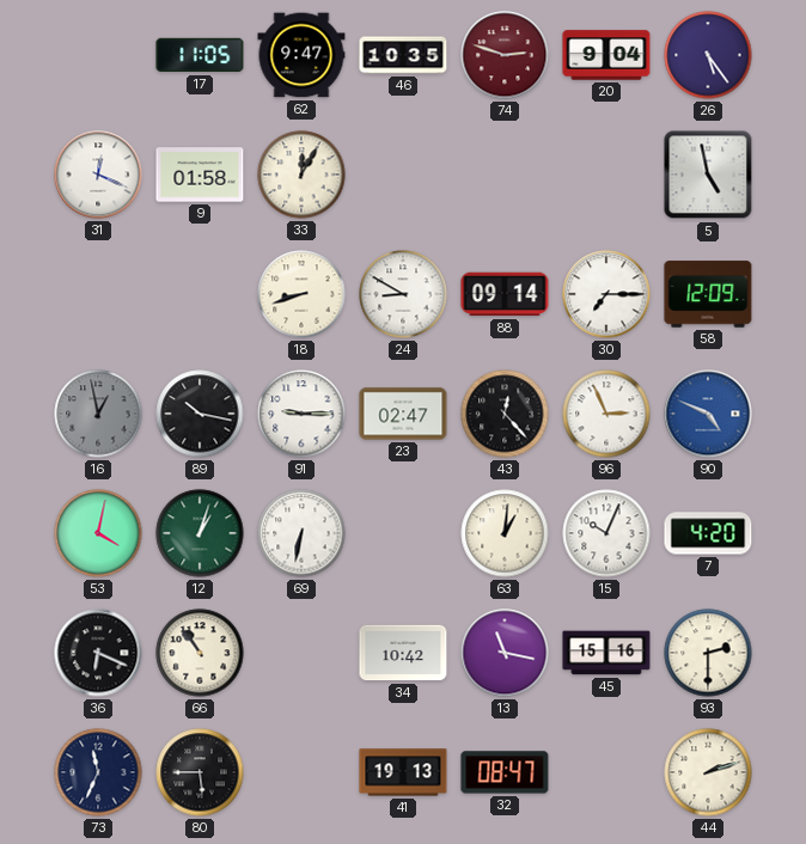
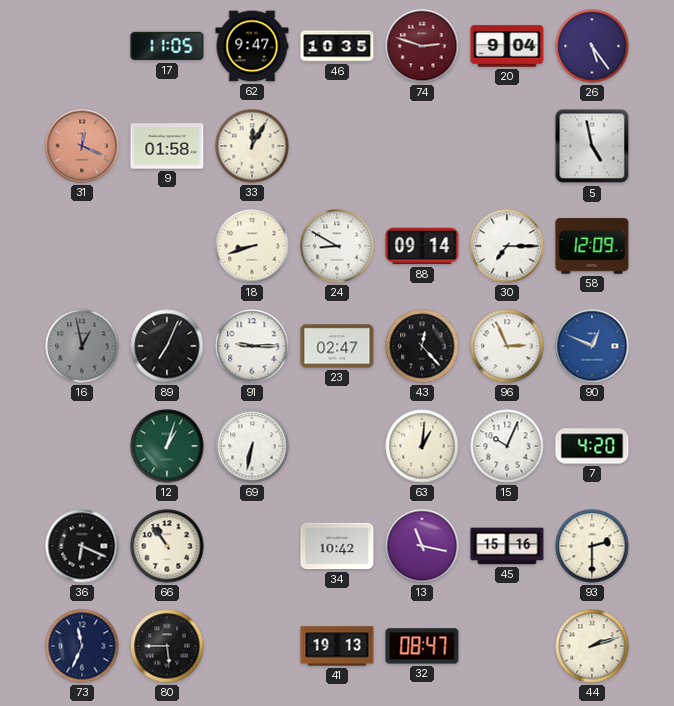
31 dial: white -> salmon (82, 146)
89: 10:17 -> 7:04 (167, 346)
90: 4:49 -> 12:49 (592, 346)
53: 4:02 -> none (98, 533)
